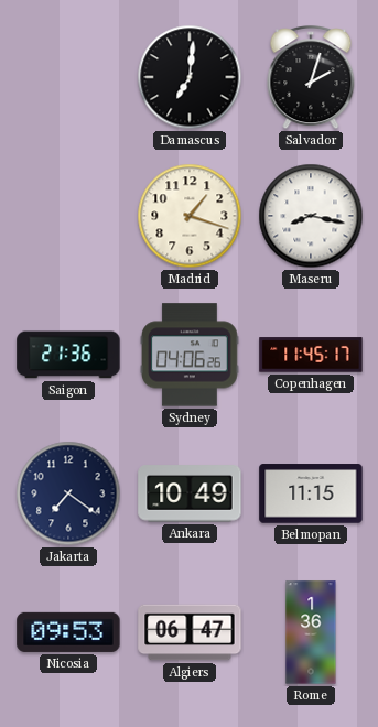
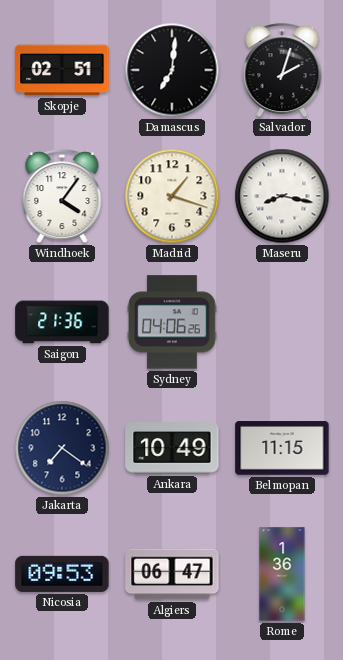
Skopje: none -> 02:51 (62, 70)
Windhoek: none -> 4:06 (62, 197)
Copenhagen: 11:45 -> none (311, 355)
